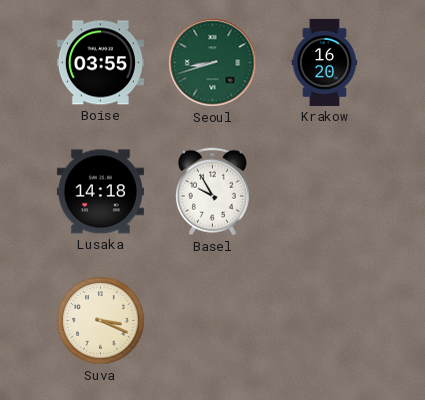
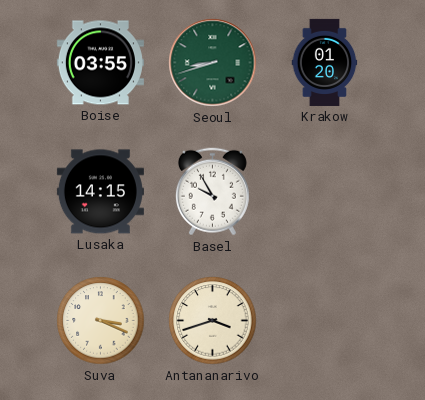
Krakow: 16:20 -> 01:20 (325, 62)
Lusaka: 14:18 -> 14:15 (100, 192)
Antananarivo: none -> 3:42 (213, 321)
